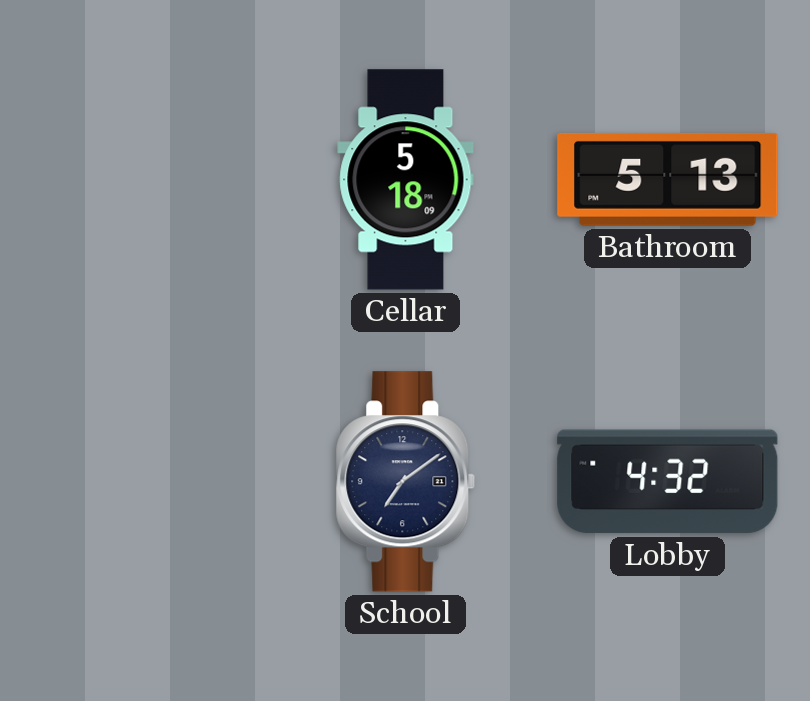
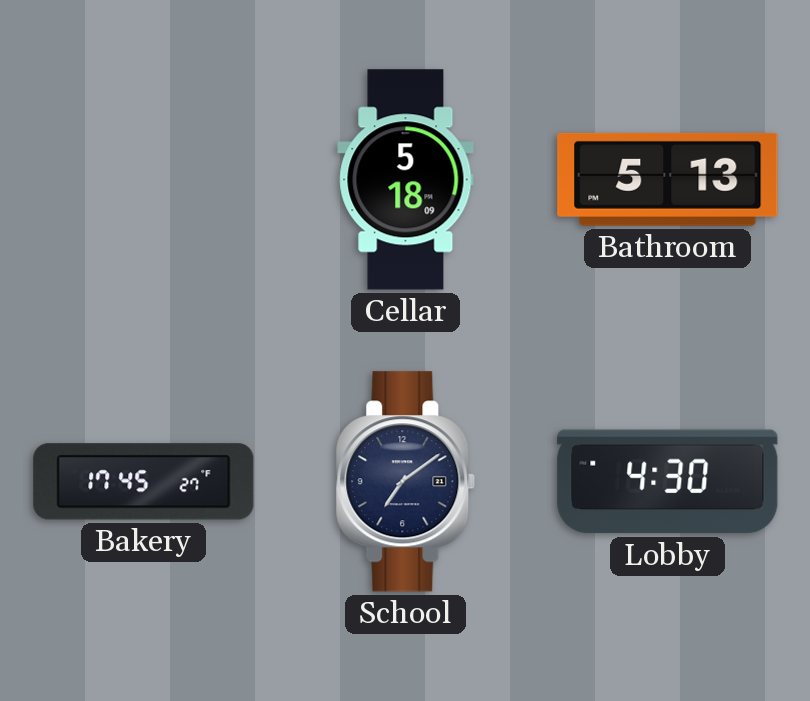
Bakery: none -> 17:45 (144, 482)
Lobby: 4:32 -> 4:30 (668, 482)
